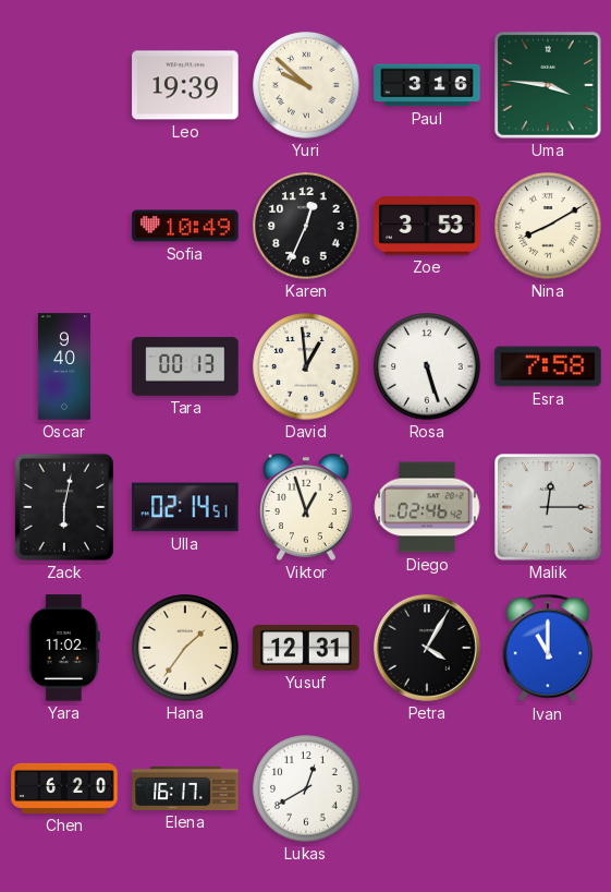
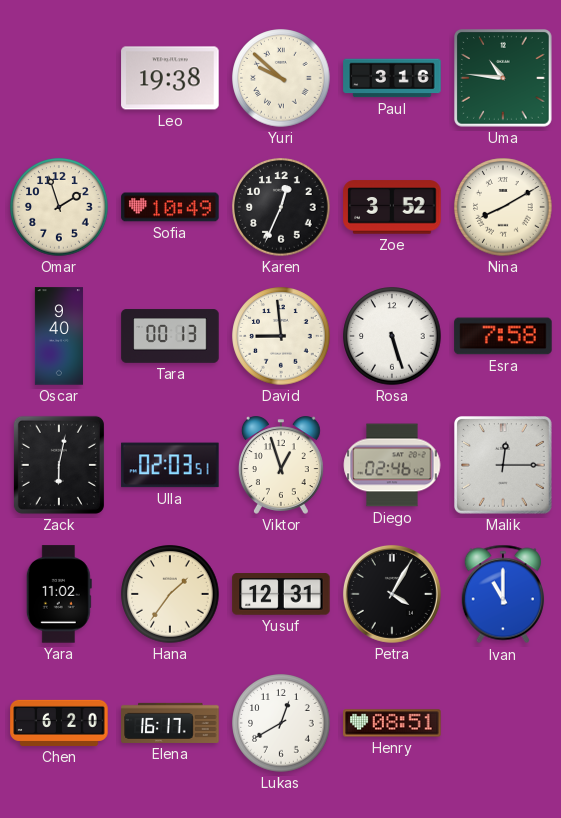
Leo: 19:39 -> 19:38 (170, 78)
Uma: 3:46 -> 10:46 (504, 79)
Omar: none -> 1:57 (59, 207)
Zoe: 3:53 -> 3:52 (392, 207)
David: 12:59 -> 8:59 (281, 336)
Ulla: 02:14 -> 02:03 (170, 465)
Henry: none -> 08:51 (392, 723)
